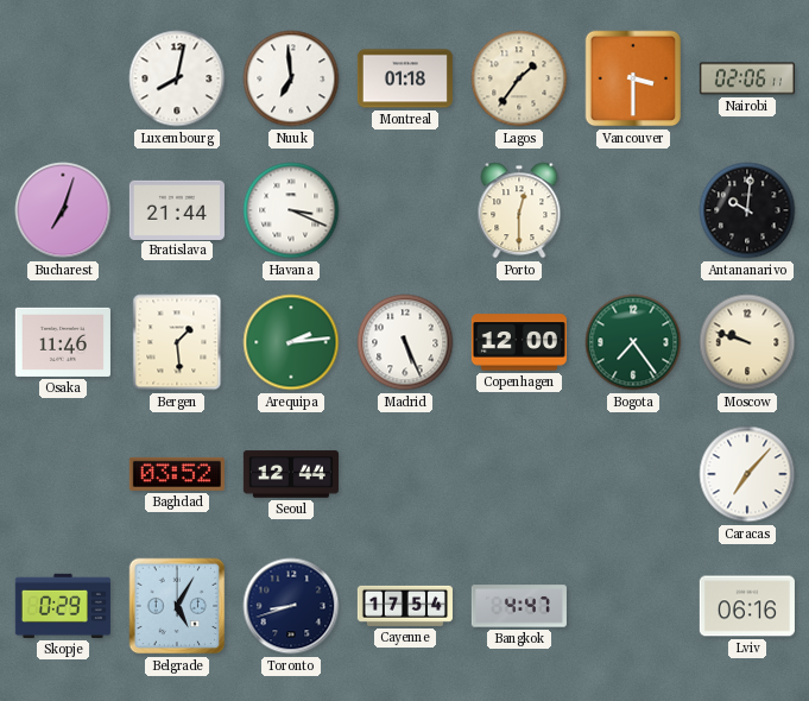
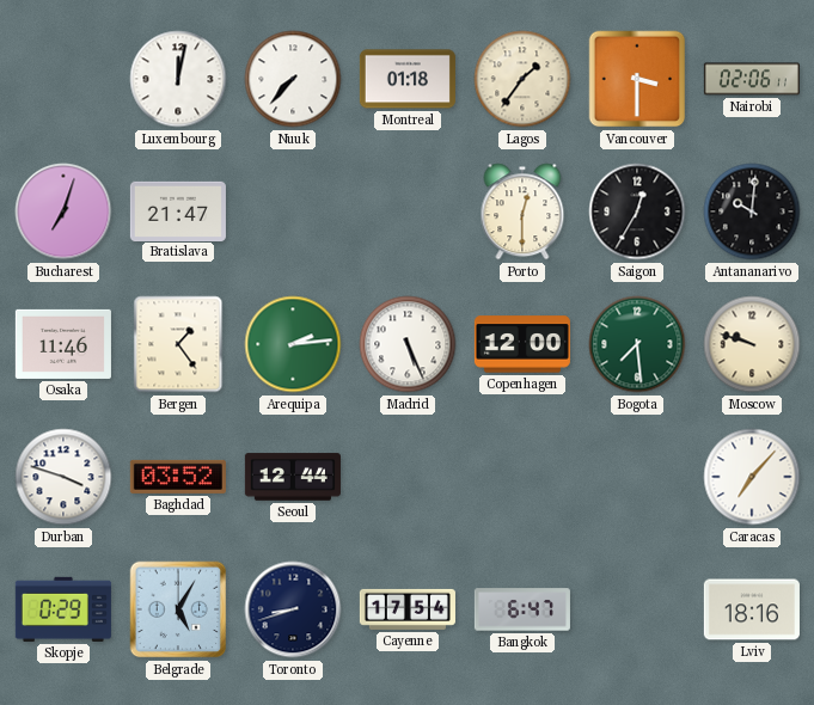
Luxembourg: 8:02 -> 12:02 (178, 79)
Nuuk: 6:59 -> 7:37 (293, 79)
Bratislava: 21:44 -> 21:47 (178, 210)
Havana: 3:19 -> none (291, 210)
Saigon: none -> 12:35 (637, 211)
Bergen: 1:29 -> 1:24 (178, 344)
Bogota: 7:24 -> 7:29 (637, 344)
Durban: none -> 3:48 (63, 477)
Bangkok: 4:47 -> 6:47 (522, 609)
Lviv: 06:16 -> 18:16 (752, 609)
